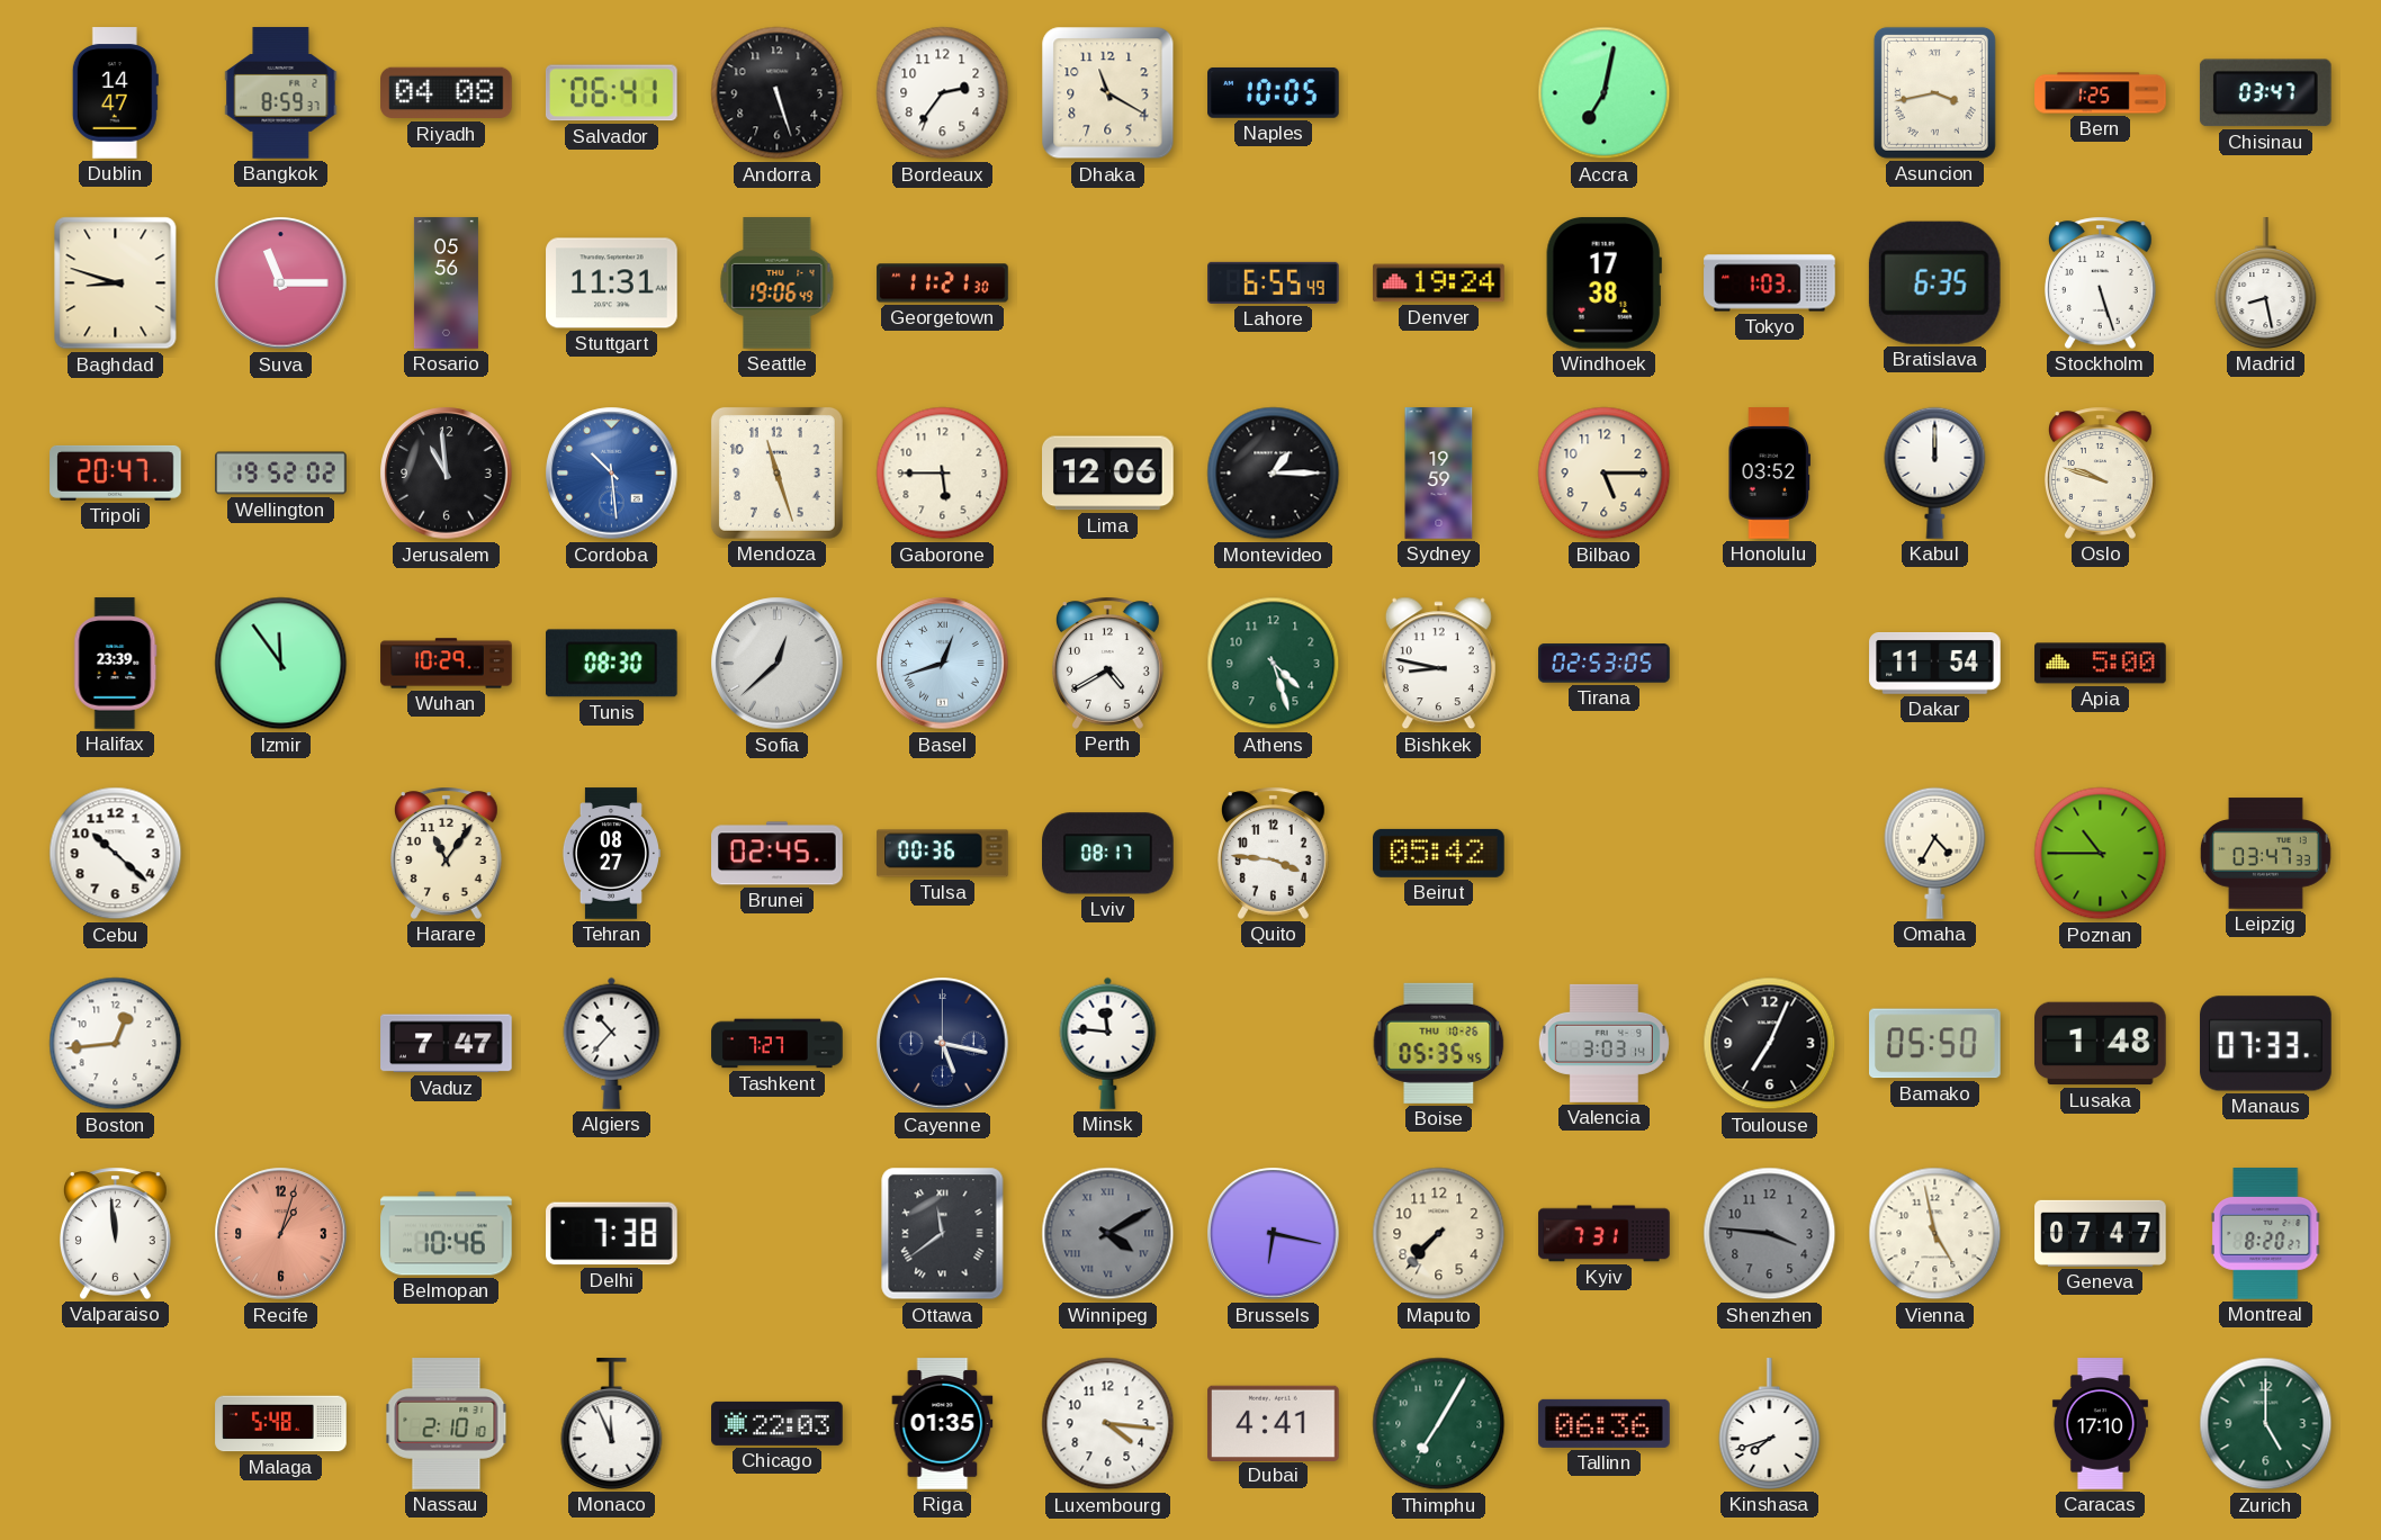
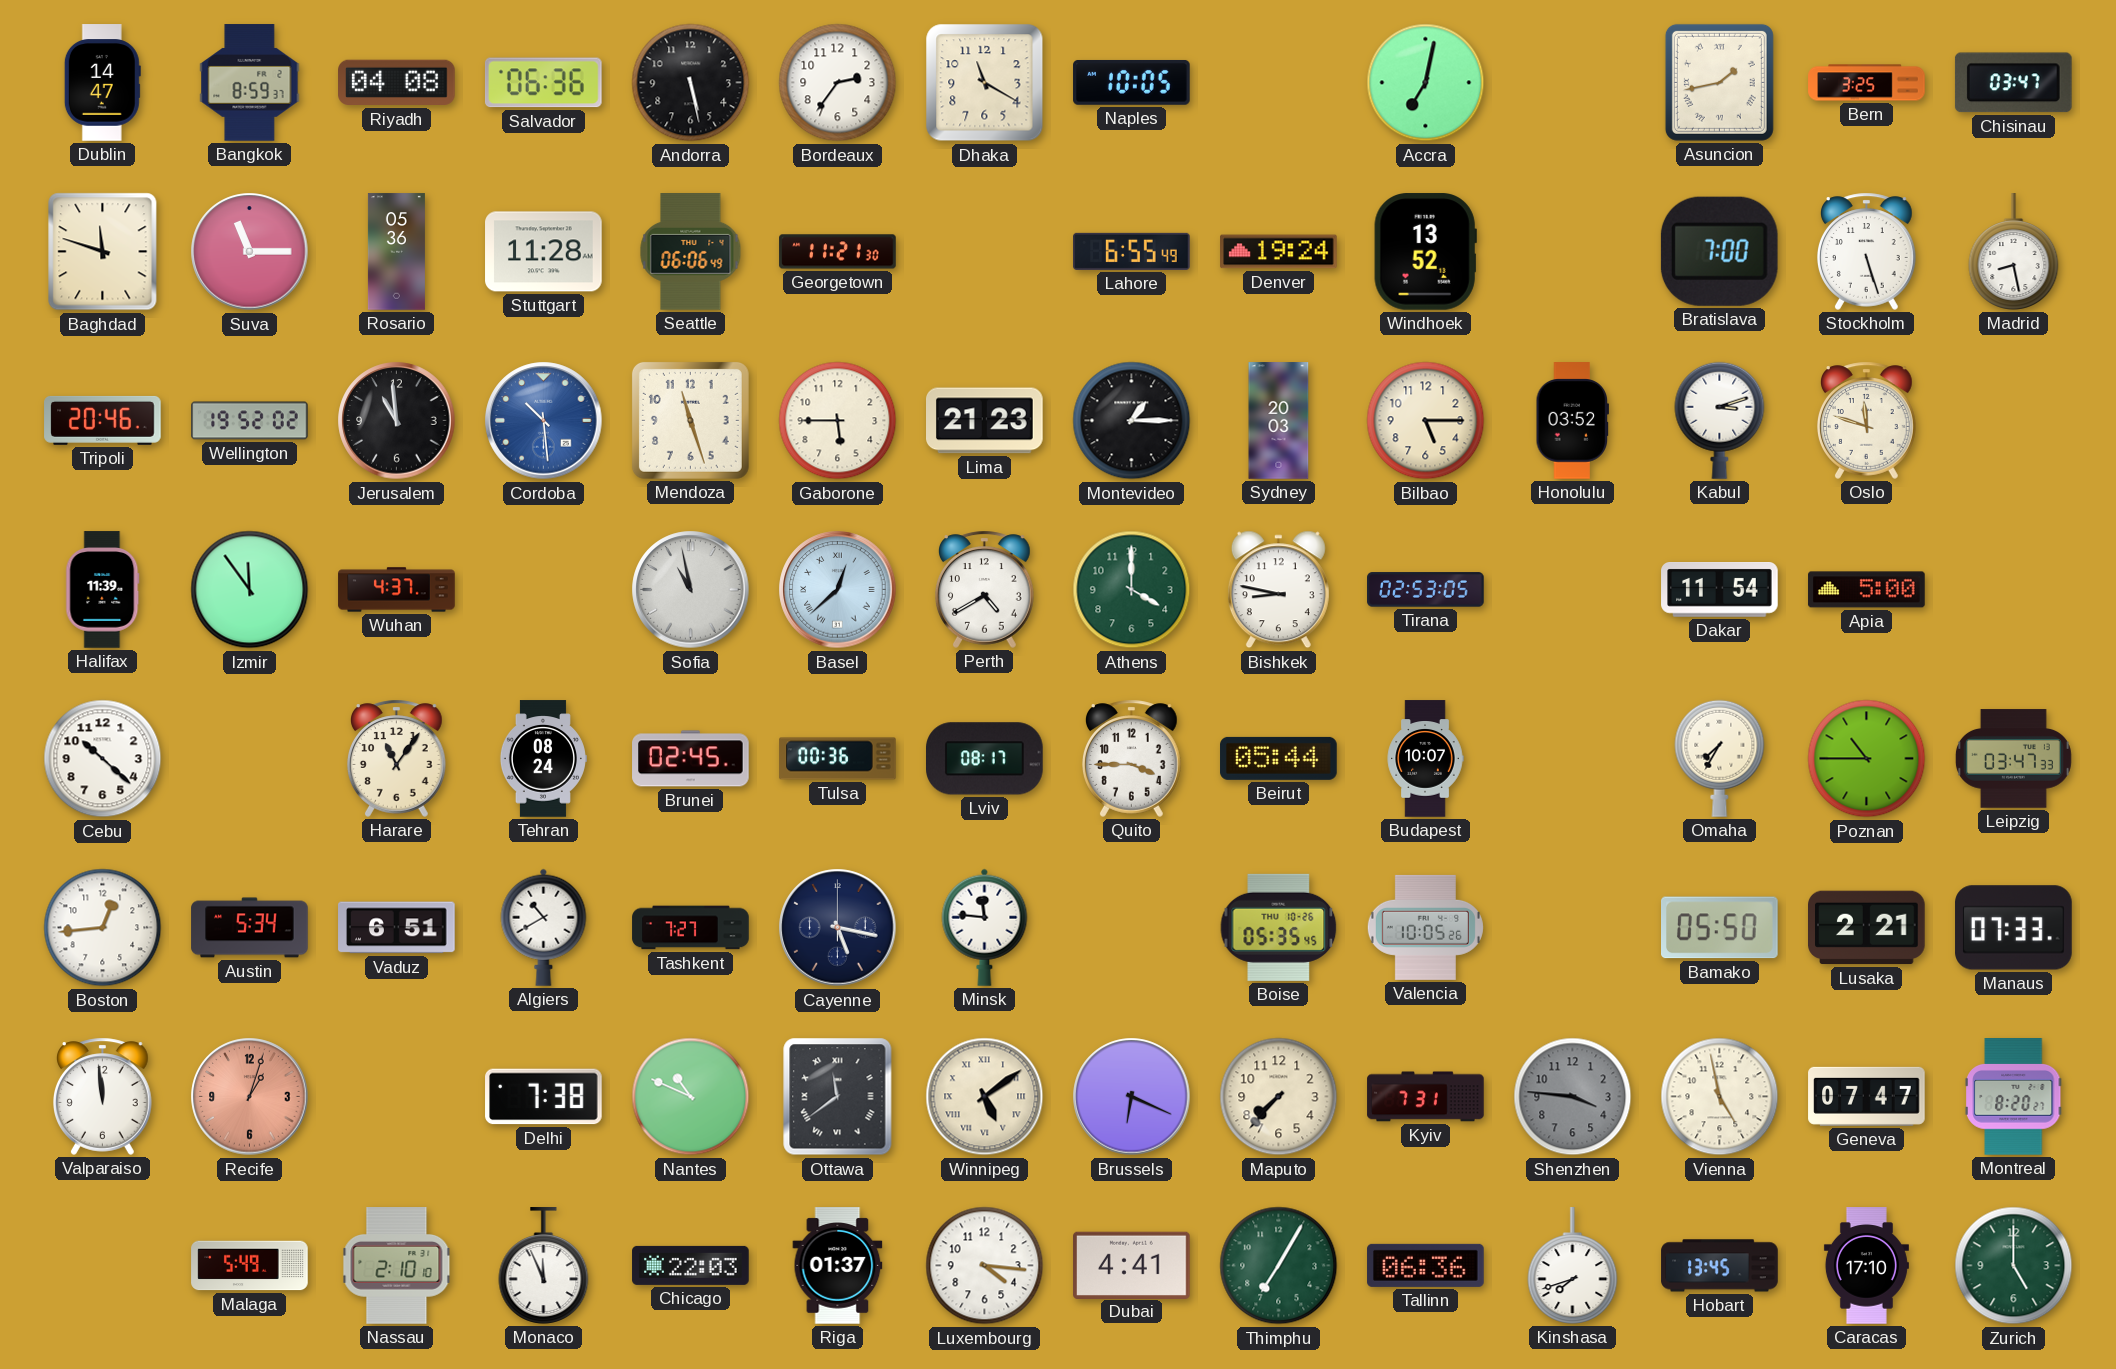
Salvador: 06:41 -> 06:36 (543, 83)
Andorra: 5:27 -> 5:28 (691, 83)
Asuncion: 3:43 -> 1:43 (1719, 82)
Bern: 1:25 -> 3:25 (1867, 83)
Baghdad: 8:48 -> 11:48 (103, 252)
Rosario: 05:56 -> 05:36 (396, 252)
Stuttgart: 11:31 -> 11:28 (544, 252)
Seattle: 19:06 -> 06:06 (691, 252)
Windhoek: 17:38 -> 13:52 (1425, 252)
Tokyo: 1:03 -> none (1770, 283)
Bratislava: 6:35 -> 7:00 (1719, 251)
Tripoli: 20:47 -> 20:46 (103, 420)
Lima: 12:06 -> 21:23 (985, 421)
Sydney: 19:59 -> 20:03 (1279, 421)
Kabul: 12:00 -> 3:12 (1720, 420)
Oslo: 9:48 -> 11:48 (1867, 420)
Halifax: 23:39 -> 11:39 (103, 590)
Wuhan: 10:29 -> 4:37 (397, 590)
Tunis: 08:30 -> none (612, 664)
Sofia: 12:38 -> 10:58 (691, 590)
Basel: 12:42 -> 12:38 (838, 590)
Athens: 4:27 -> 4:00 (1132, 590)
Tehran: 08:27 -> 08:24 (543, 759)
Quito: 3:46 -> 3:45 (1132, 758)
Beirut: 05:42 -> 05:44 (1279, 758)
Budapest: none -> 10:07 (1425, 759)
Omaha: 4:35 -> 7:35 (1720, 758)
Austin: none -> 5:34 (250, 928)
Vaduz: 7:47 -> 6:51 (397, 928)
Algiers: 10:37 -> 10:40 (544, 927)
Valencia: 3:03 -> 10:05 (1425, 927)
Toulouse: 7:04 -> none (1770, 1044)
Lusaka: 1:48 -> 2:21 (1867, 928)
Belmopan: 10:46 -> none (447, 1234)
Nantes: none -> 10:49 (691, 1097)
Winnipeg: 4:10 -> 5:09 (985, 1097)
Winnipeg dial: grey -> cream (985, 1097)
Brussels: 6:17 -> 6:19 (1132, 1097)
Malaga: 5:48 -> 5:49 (250, 1266)
Riga: 01:35 -> 01:37 (838, 1266)
Hobart: none -> 13:45 (1720, 1266)
